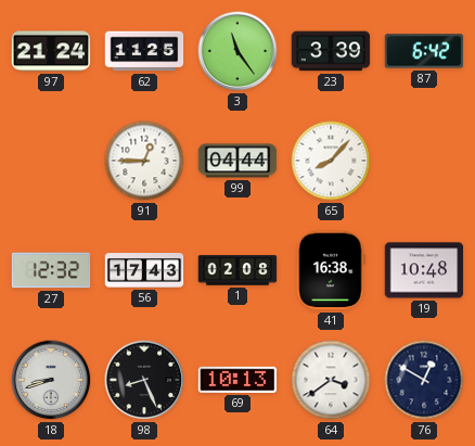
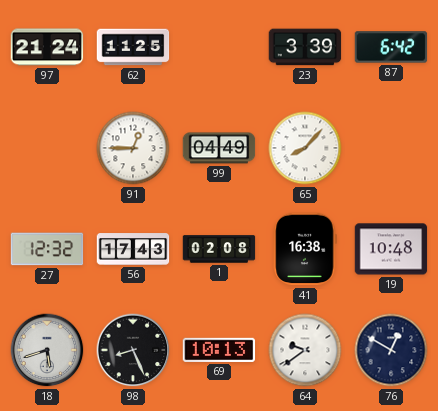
3: 11:24 -> none (237, 51)
99: 04:44 -> 04:49 (219, 148)
18: 8:42 -> 5:42 (47, 350)
64: 3:39 -> 9:39 (305, 350)
